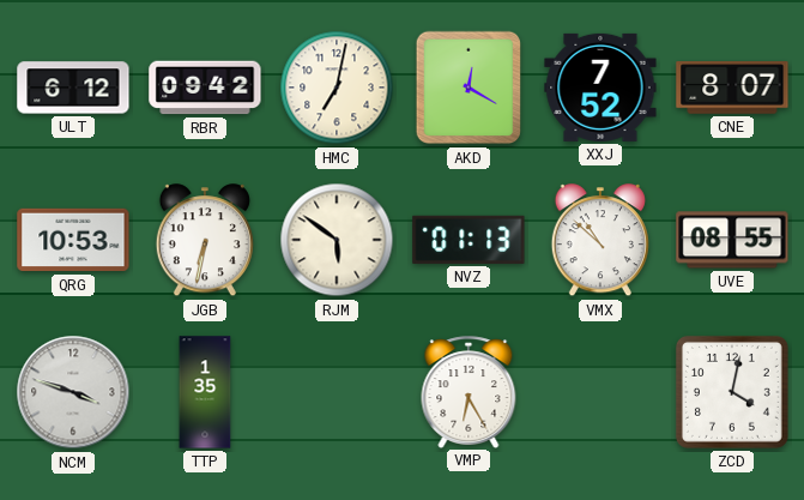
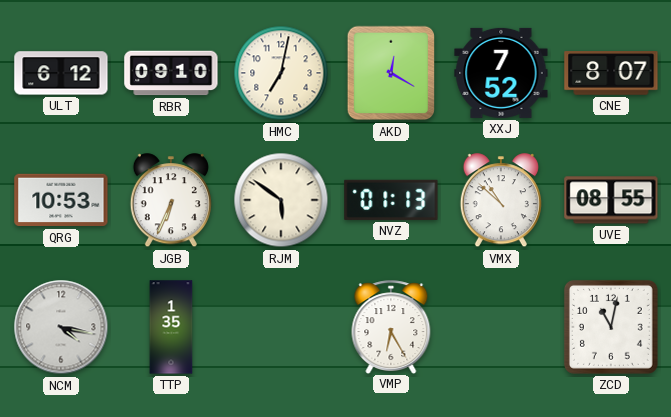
RBR: 09:42 -> 09:10 (171, 73)
JGB: 6:32 -> 6:34 (171, 201)
NCM: 3:48 -> 4:17 (61, 327)
ZCD: 4:02 -> 11:02 (611, 327)
